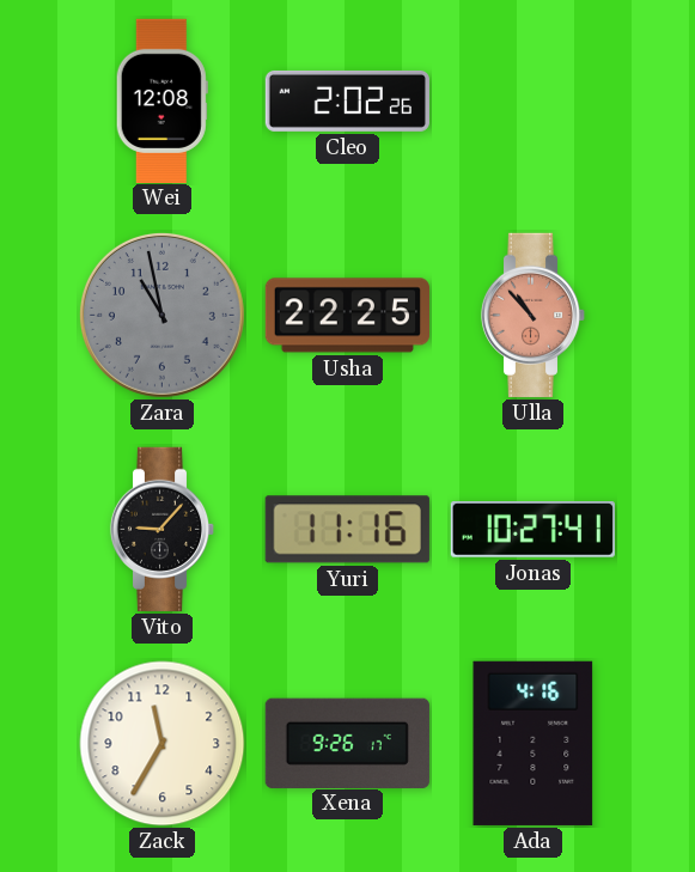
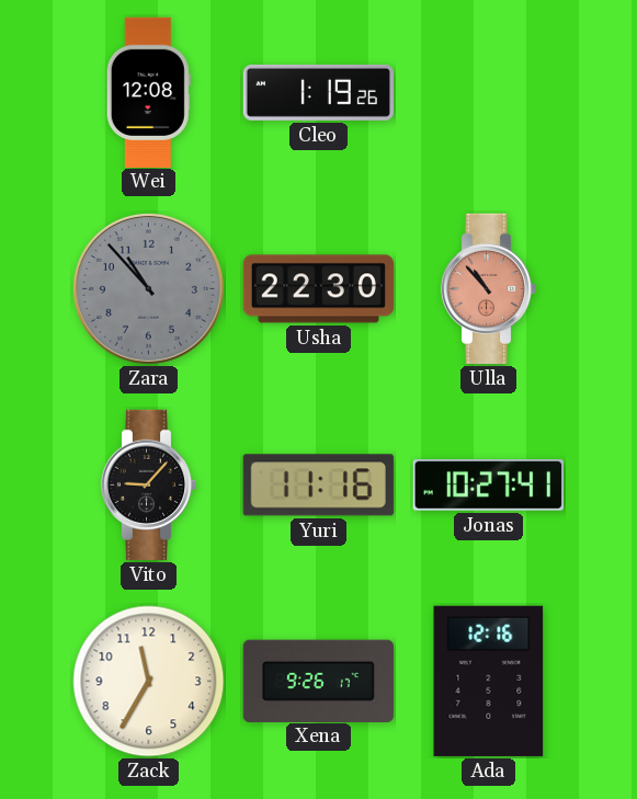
Cleo: 2:02 -> 1:19 (318, 92)
Zara: 10:58 -> 10:53 (148, 288)
Usha: 22:25 -> 22:30 (318, 289)
Ada: 4:16 -> 12:16 (489, 681)
